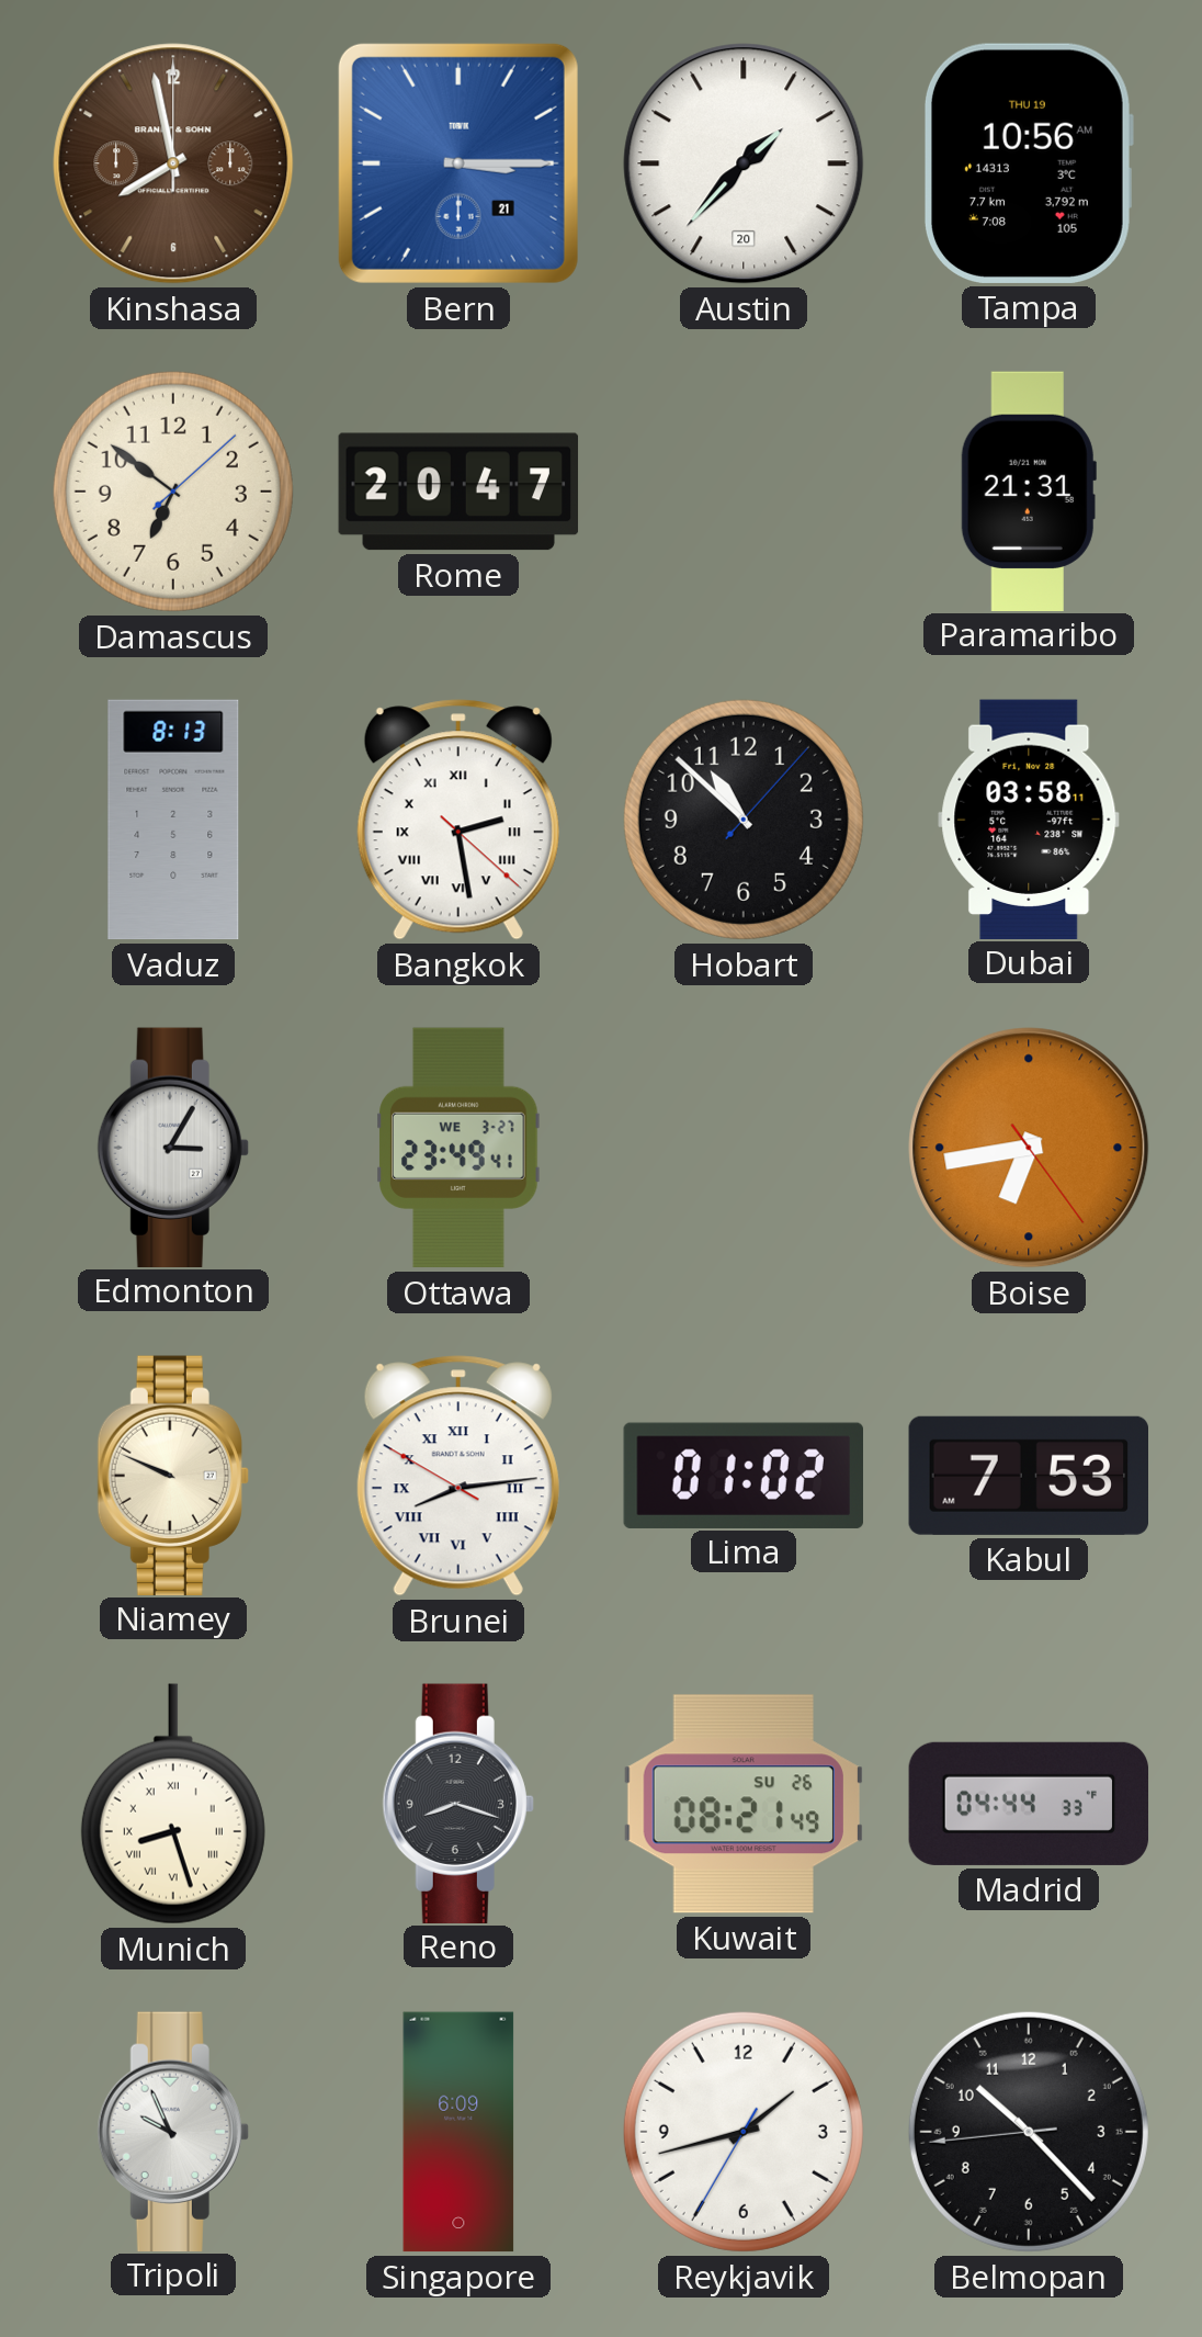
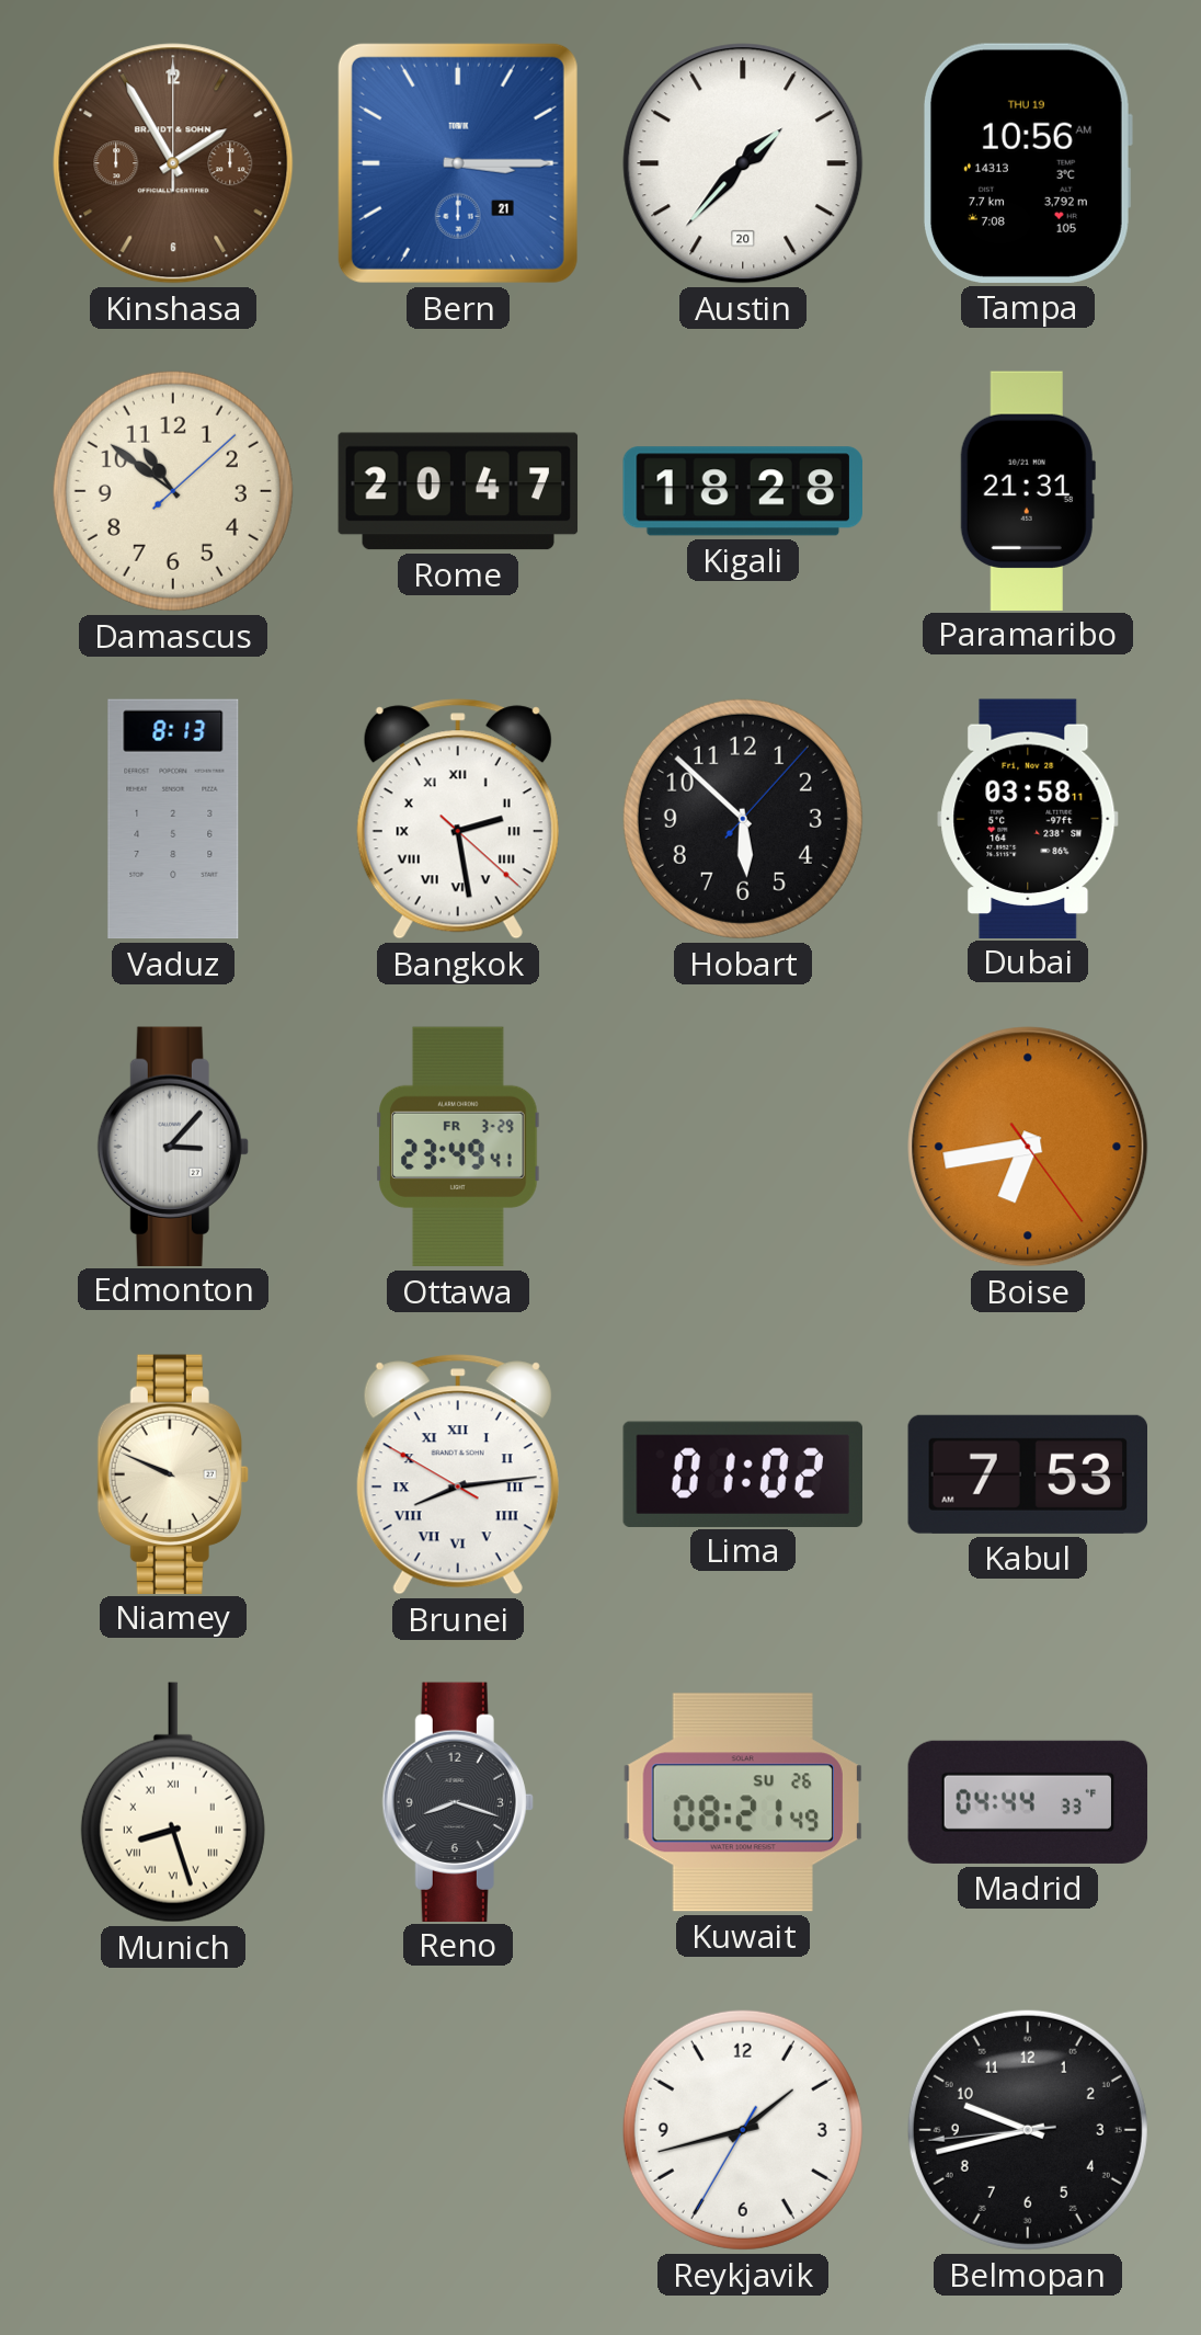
Kinshasa: 7:58 -> 1:55 (173, 163)
Damascus: 6:51 -> 10:51 (173, 491)
Kigali: none -> 18:28 (742, 491)
Hobart: 10:52 -> 5:52 (743, 819)
Edmonton: 3:05 -> 3:07 (173, 1146)
Ottawa date: WE 3-27 -> FR 3-29 (458, 1147)
Tripoli: 9:56 -> none (173, 2131)
Singapore: 6:09 -> none (458, 2132)
Belmopan: 10:22 -> 9:42 (1028, 2130)
